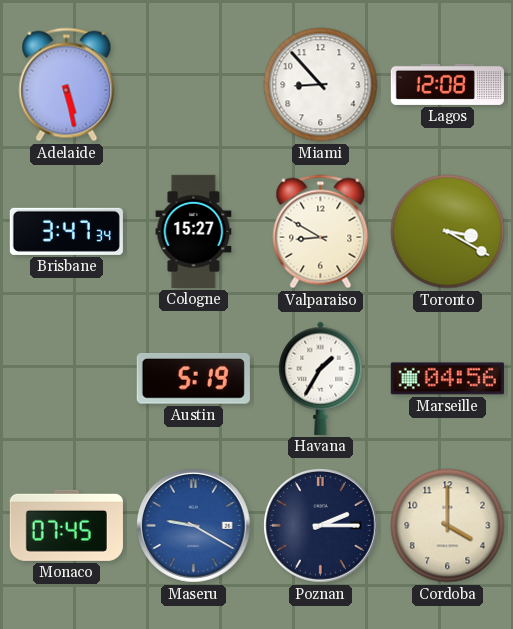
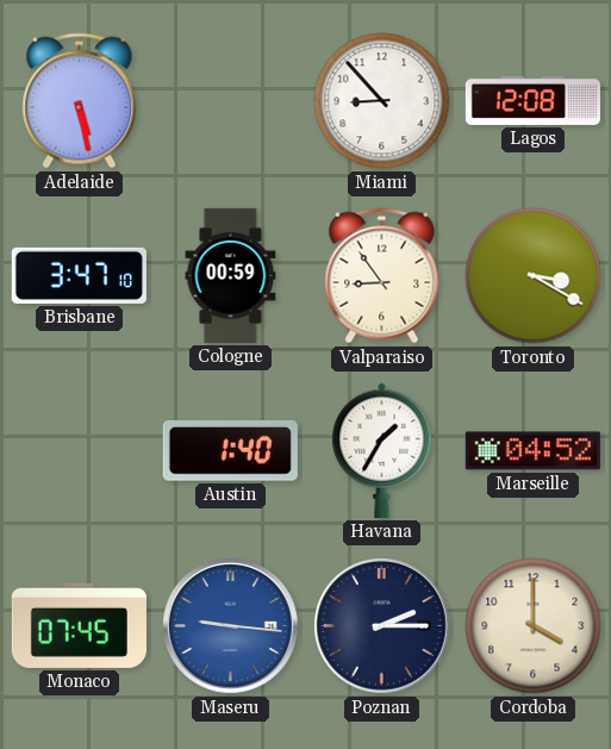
Brisbane: 3:47:34 -> 3:47:10 (79, 275)
Cologne: 15:27 -> 00:59 (231, 275)
Valparaiso: 8:50 -> 8:54 (382, 276)
Austin: 5:19 -> 1:40 (230, 450)
Marseille: 04:56 -> 04:52 (532, 451)
Maseru: 9:20 -> 9:16 (231, 626)
